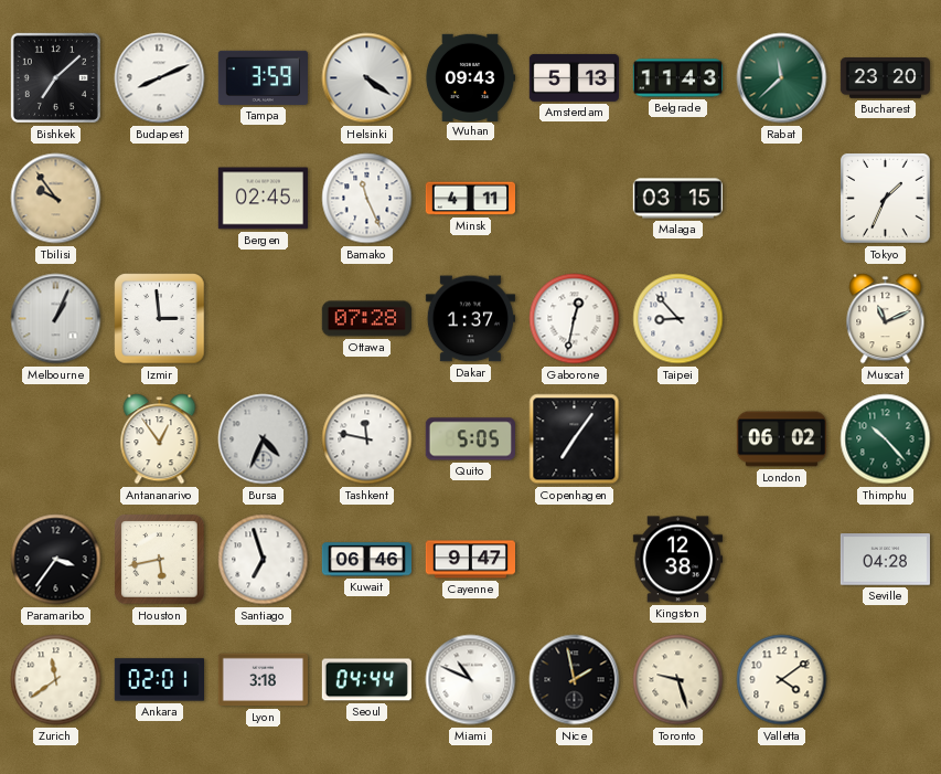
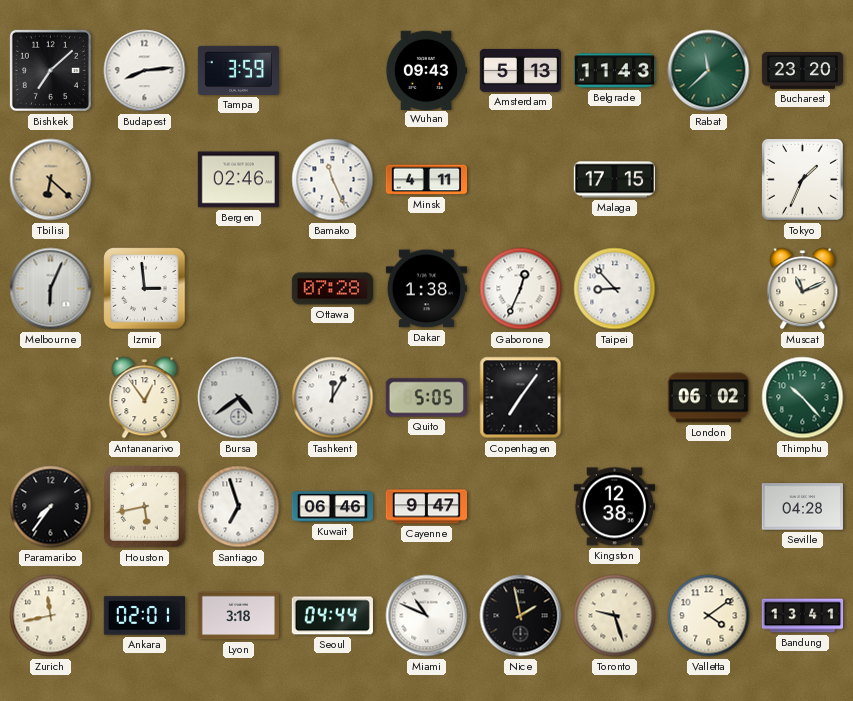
Budapest: 8:11 -> 8:14 (145, 71)
Helsinki: 4:21 -> none (367, 78)
Tbilisi: 9:54 -> 6:22 (51, 180)
Bergen: 02:45 -> 02:46 (238, 180)
Malaga: 03:15 -> 17:15 (614, 180)
Melbourne: 1:04 -> 6:04 (51, 289)
Dakar: 1:37 -> 1:38 (426, 289)
Gaborone: 12:32 -> 12:34 (521, 289)
Bursa: 4:34 -> 4:39 (239, 398)
Tashkent: 11:47 -> 12:05 (333, 398)
Paramaribo: 3:36 -> 7:36 (51, 507)
Zurich: 11:39 -> 11:43 (51, 616)
Bandung: none -> 13:41 (803, 616)
